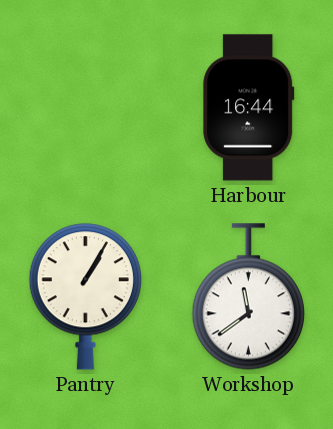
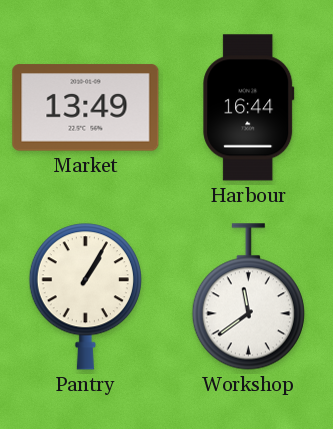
Market: none -> 13:49 (86, 108)
